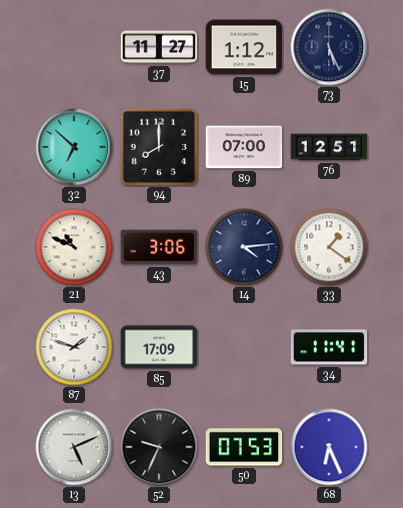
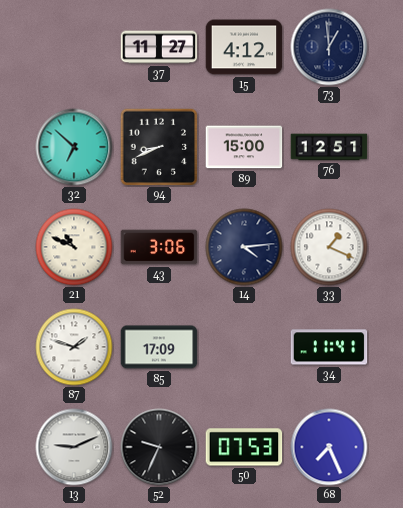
15: 1:12 -> 4:12 (244, 47)
73: 5:26 -> 12:59 (329, 47)
94: 8:00 -> 8:41 (159, 147)
89: 07:00 -> 15:00 (244, 147)
33: 1:21 -> 1:19 (329, 247)
13: 5:11 -> 9:11 (74, 447)
68: 6:26 -> 7:26 (329, 447)
